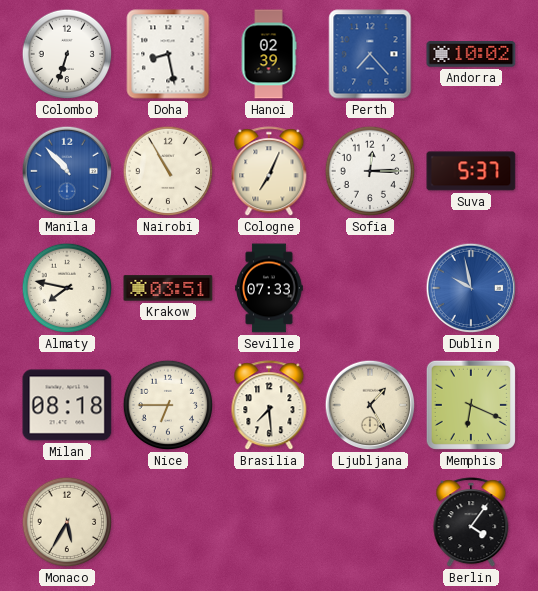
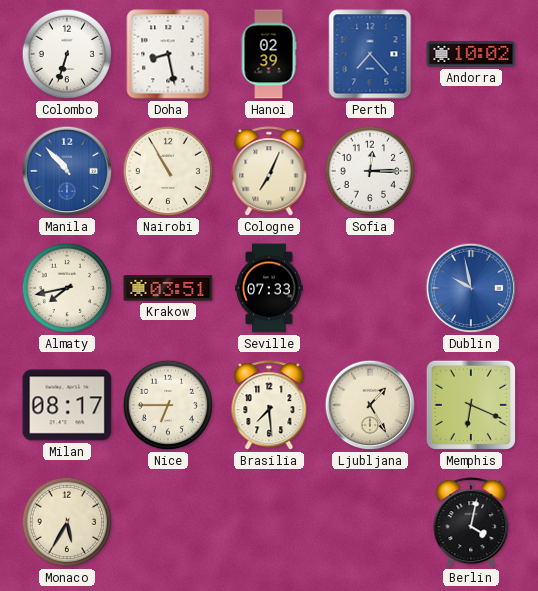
Suva: 5:37 -> none (471, 171)
Almaty: 7:47 -> 7:43 (67, 288)
Milan: 08:18 -> 08:17 (67, 405)
Berlin: 4:06 -> 4:02 (471, 523)
